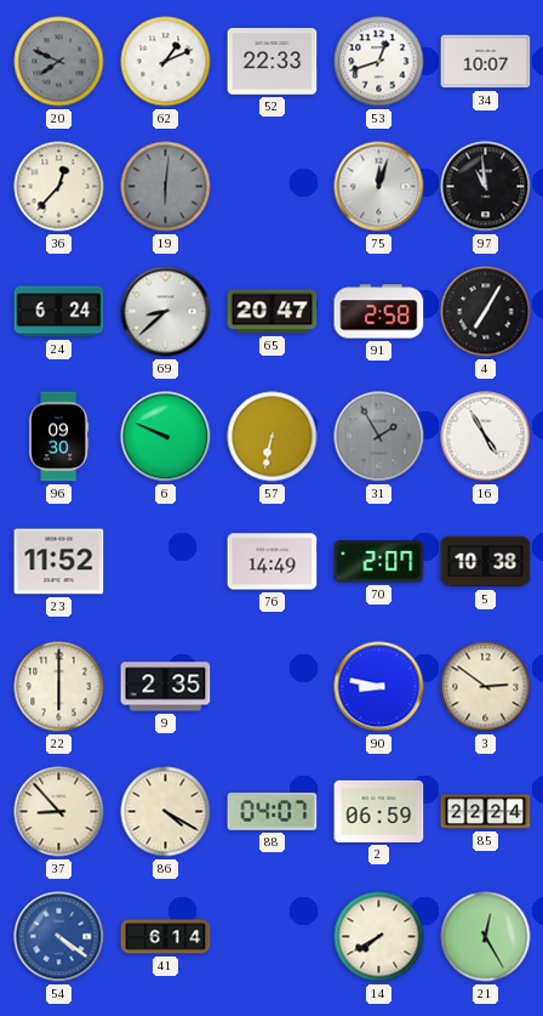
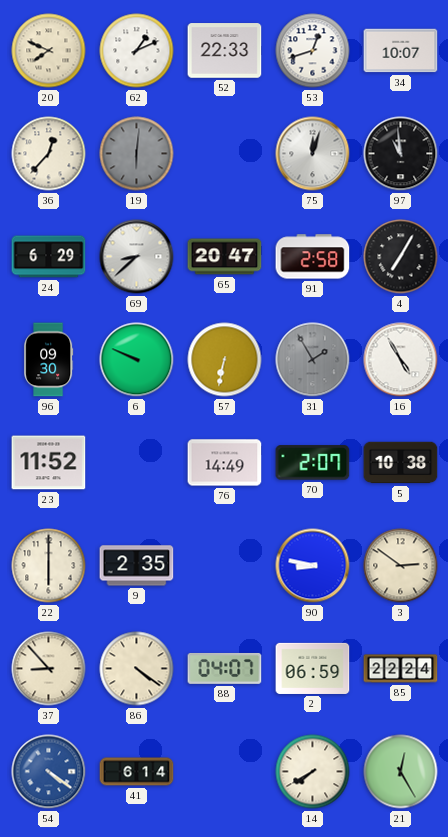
20 dial: grey -> cream (49, 51)
24: 6:24 -> 6:29 (49, 257)
86: 4:20 -> 4:21 (137, 669)
